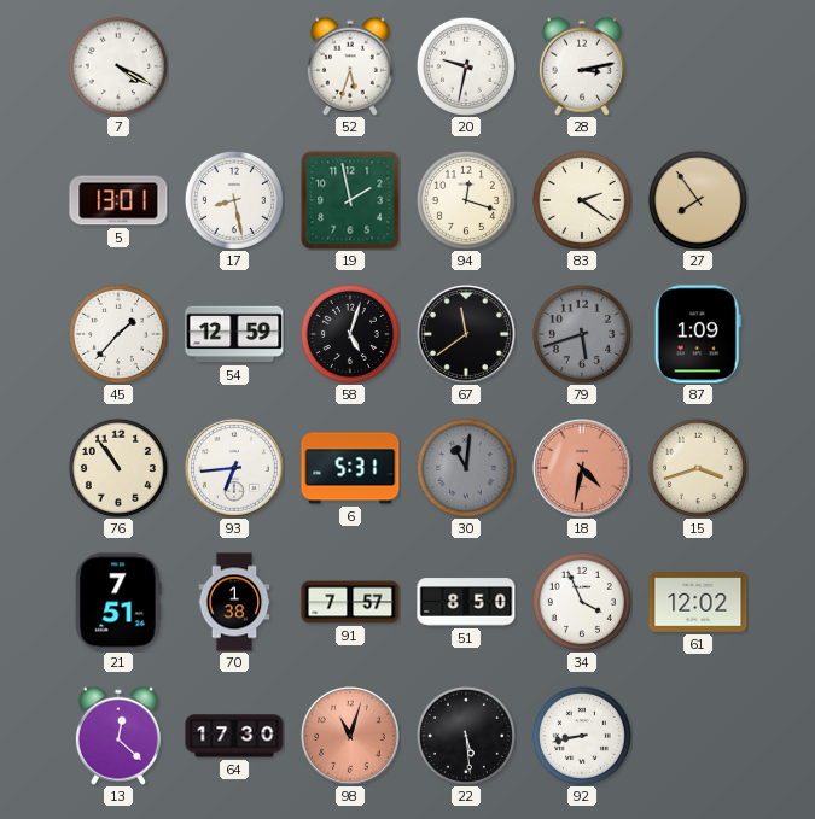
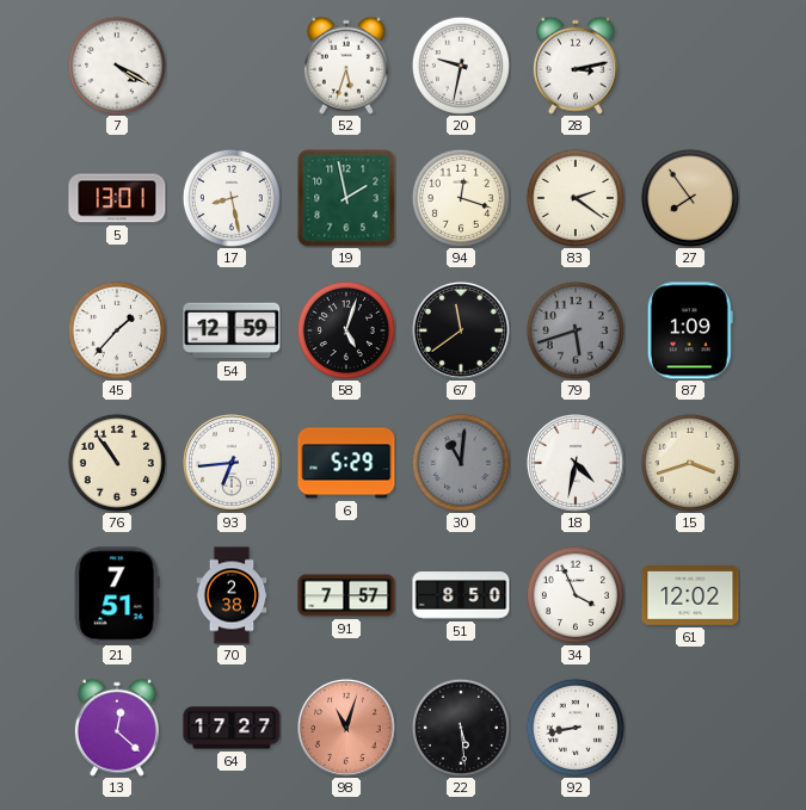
6: 5:31 -> 5:29 (346, 463)
18 dial: salmon -> white (577, 464)
70: 1:38 -> 2:38 (232, 595)
64: 17:30 -> 17:27 (232, 728)
